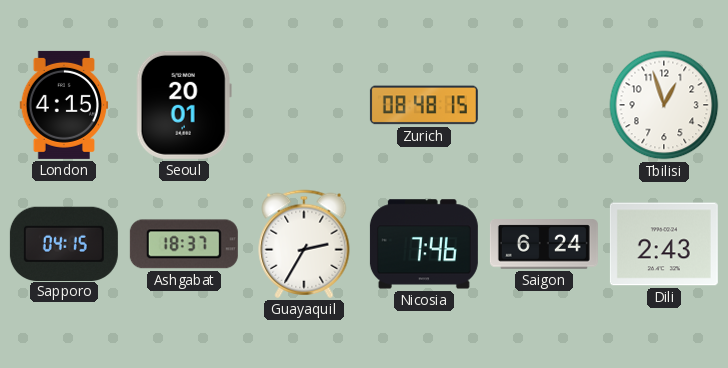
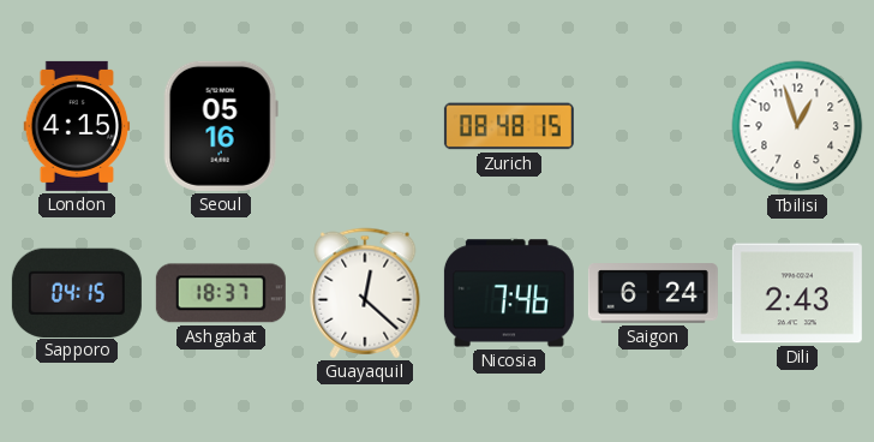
Seoul: 20:01 -> 05:16 (221, 126)
Guayaquil: 2:35 -> 12:22 (365, 293)
